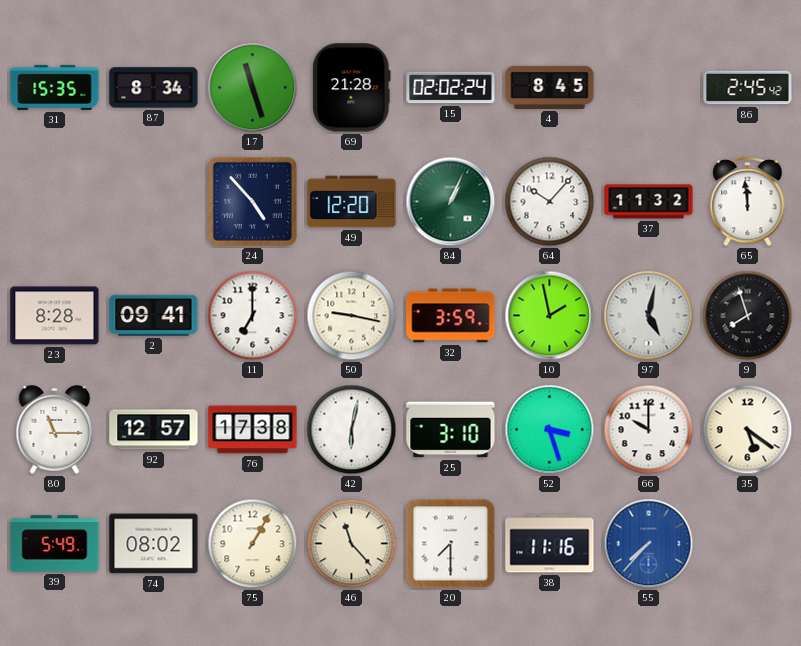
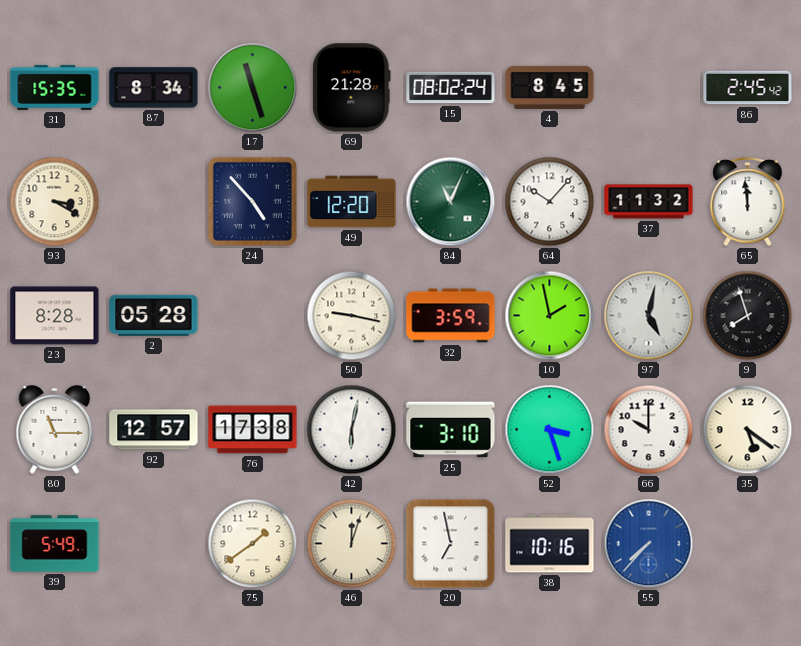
15: 02:02 -> 08:02 (451, 88)
93: none -> 3:20 (55, 202)
84: 1:04 -> 11:04 (451, 202)
2: 09:41 -> 05:28 (154, 315)
11: 7:00 -> none (253, 316)
74: 08:02 -> none (154, 544)
75: 1:05 -> 1:39 (253, 544)
46: 11:23 -> 12:03 (352, 544)
20: 7:30 -> 6:58 (451, 544)
38: 11:16 -> 10:16 (550, 544)
